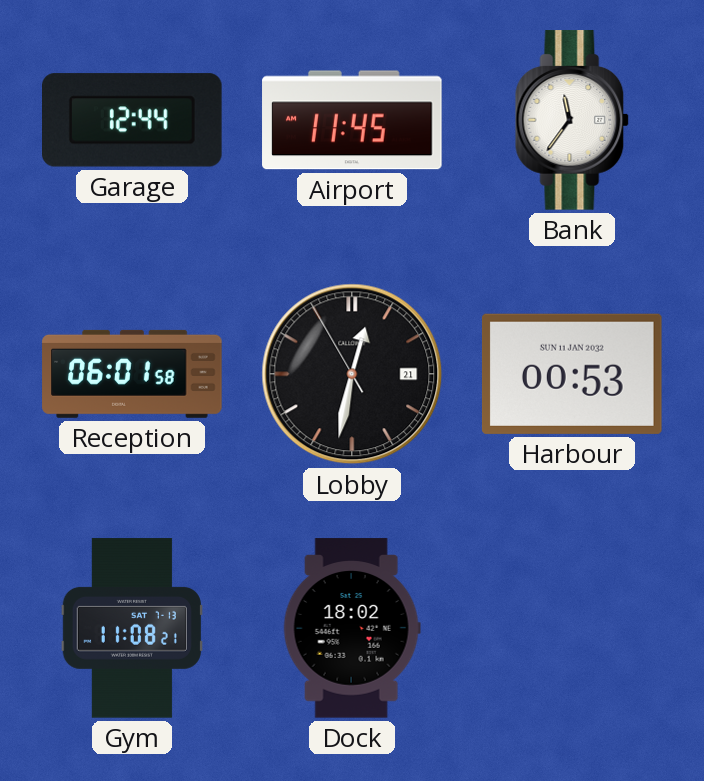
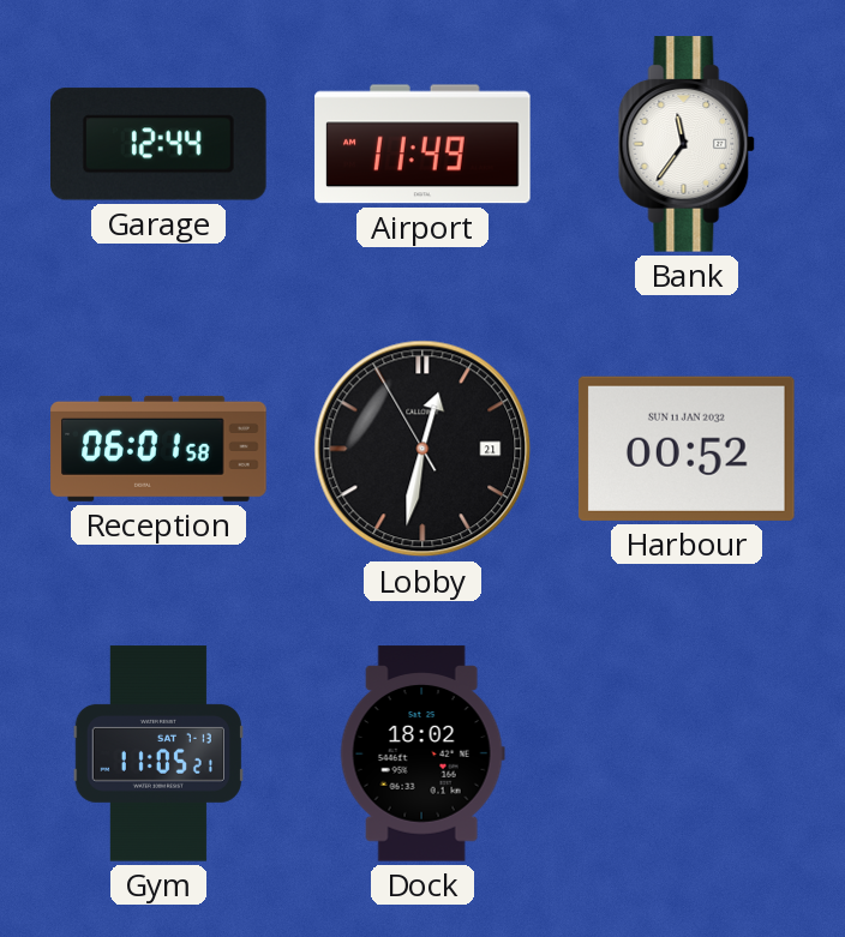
Airport: 11:45 -> 11:49 (422, 144)
Harbour: 00:53 -> 00:52 (687, 449)
Gym: 11:08 -> 11:05 (158, 753)
